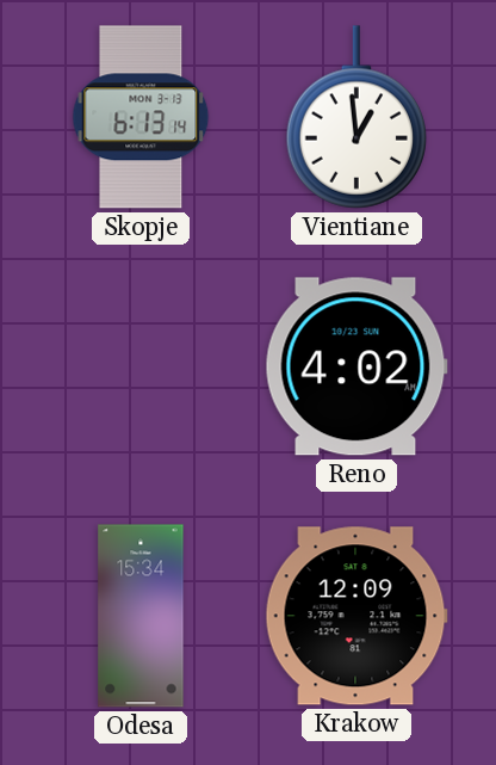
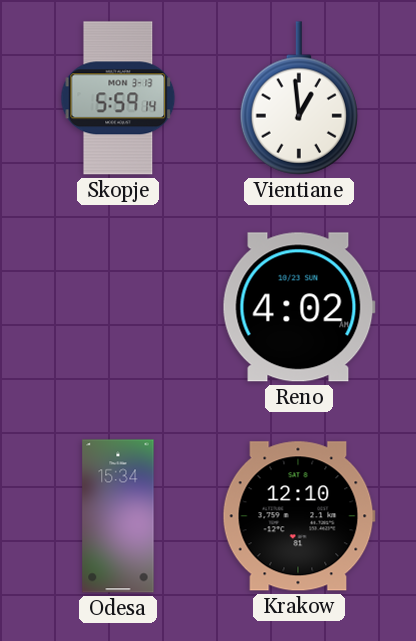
Skopje: 6:13 -> 5:59 (118, 98)
Krakow: 12:09 -> 12:10 (299, 516)
